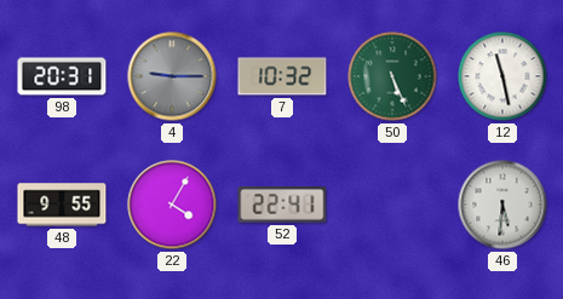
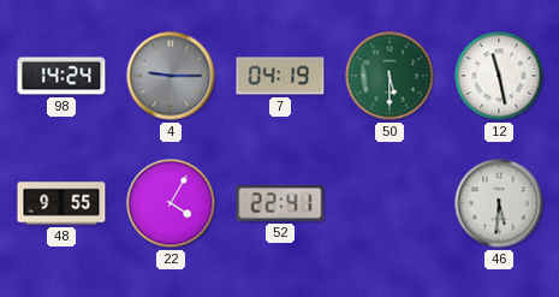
98: 20:31 -> 14:24 (61, 76)
7: 10:32 -> 04:19 (280, 76)
50: 5:26 -> 5:30 (389, 76)
